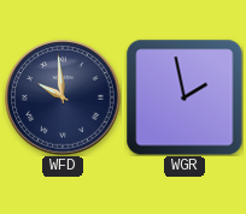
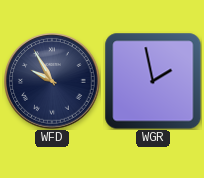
WFD: 9:59 -> 9:55 (52, 81)
